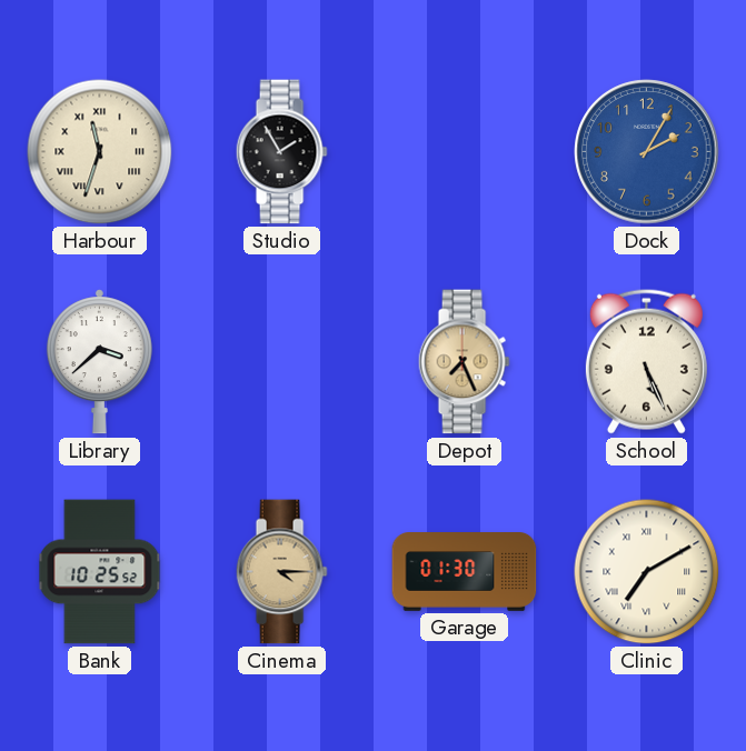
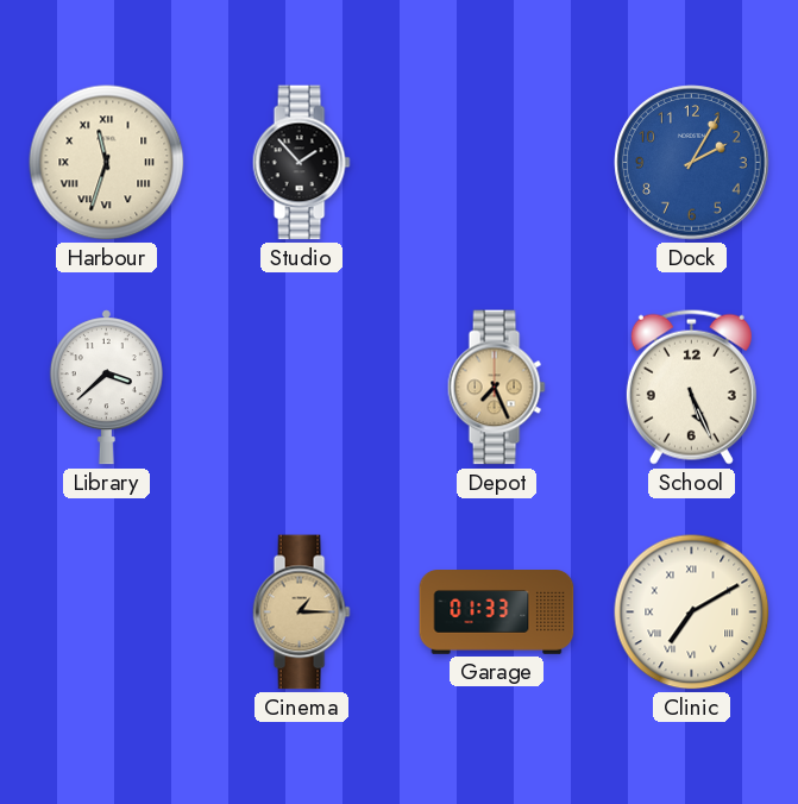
Studio: 1:55 -> 1:53 (301, 163)
Bank: 10:25 -> none (100, 572)
Cinema: 4:15 -> 1:15 (301, 613)
Garage: 01:30 -> 01:33 (497, 613)
